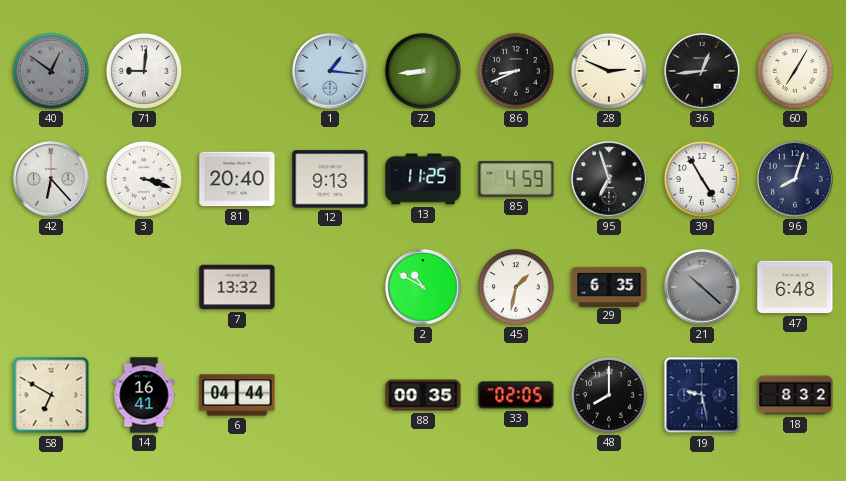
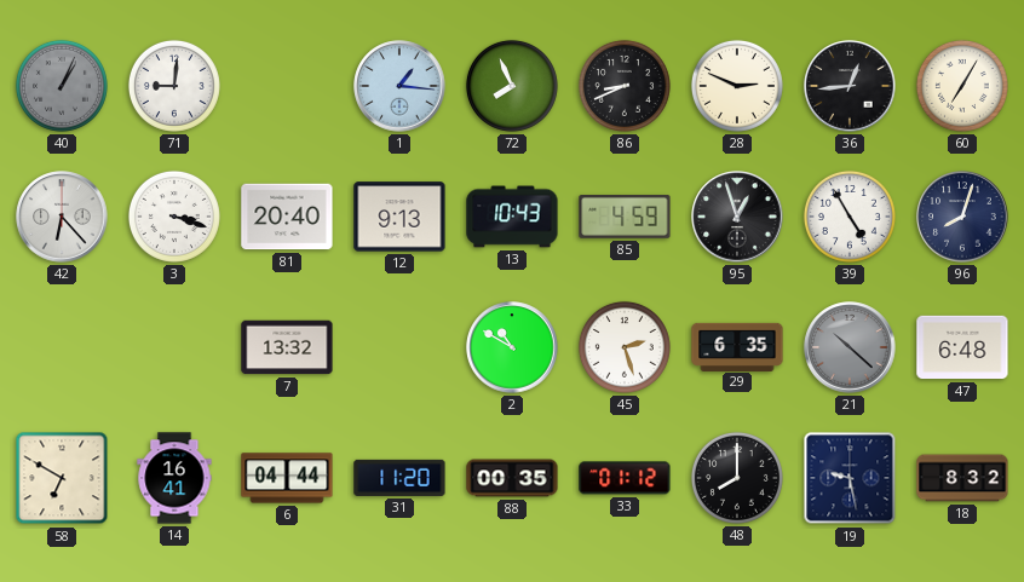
40: 12:51 -> 1:04 (62, 86)
72: 8:44 -> 7:56 (512, 86)
13: 11:25 -> 10:43 (512, 217)
95: 6:57 -> 12:57 (737, 217)
45: 1:32 -> 2:27 (625, 347)
31: none -> 11:20 (399, 478)
33: 02:05 -> 01:12 (625, 478)
